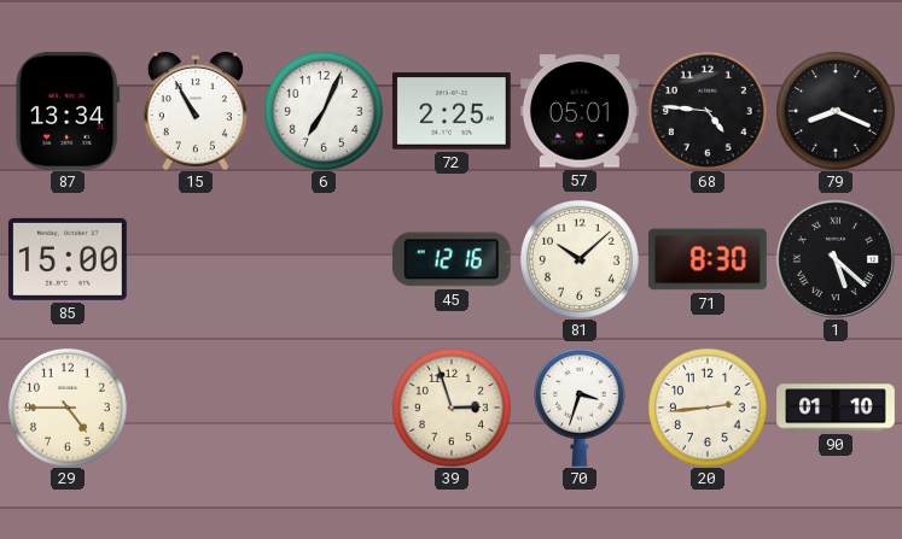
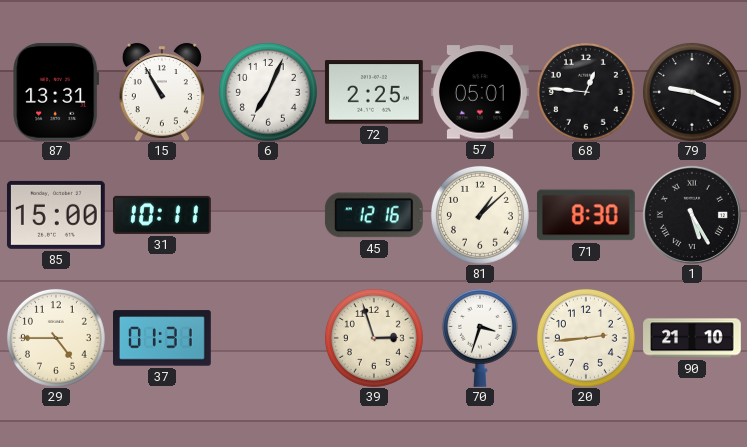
87: 13:34 -> 13:31 (56, 92)
68: 4:46 -> 12:46 (586, 92)
79: 8:19 -> 9:19 (692, 92)
31: none -> 10:11 (162, 215)
81: 10:08 -> 1:08 (480, 215)
1: 5:22 -> 5:25 (692, 215)
37: none -> 01:31 (163, 338)
90: 01:10 -> 21:10 (692, 338)
